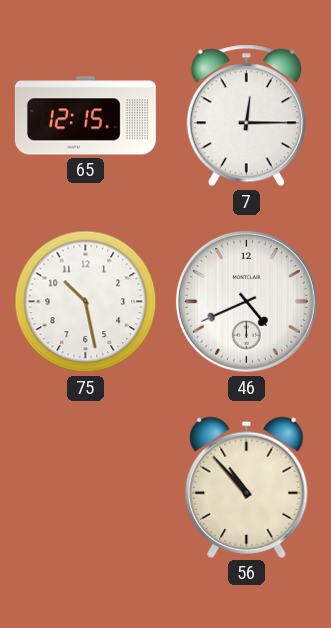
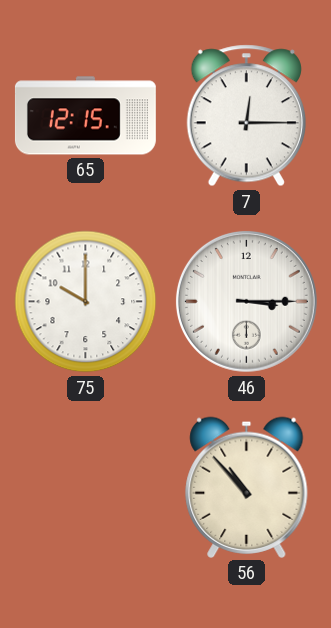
75: 10:28 -> 10:00 (86, 302)
46: 4:41 -> 3:15 (246, 301)
